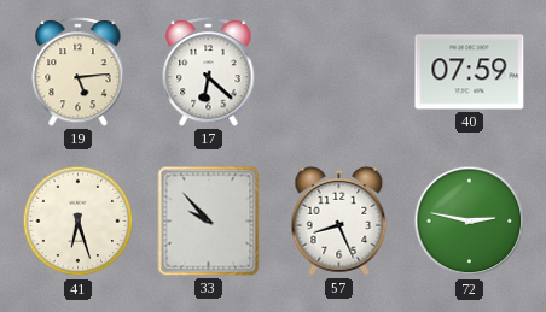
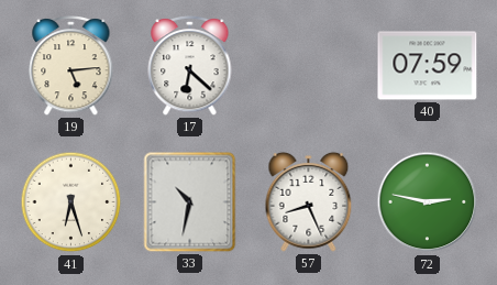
33: 9:53 -> 10:32 (190, 202)
